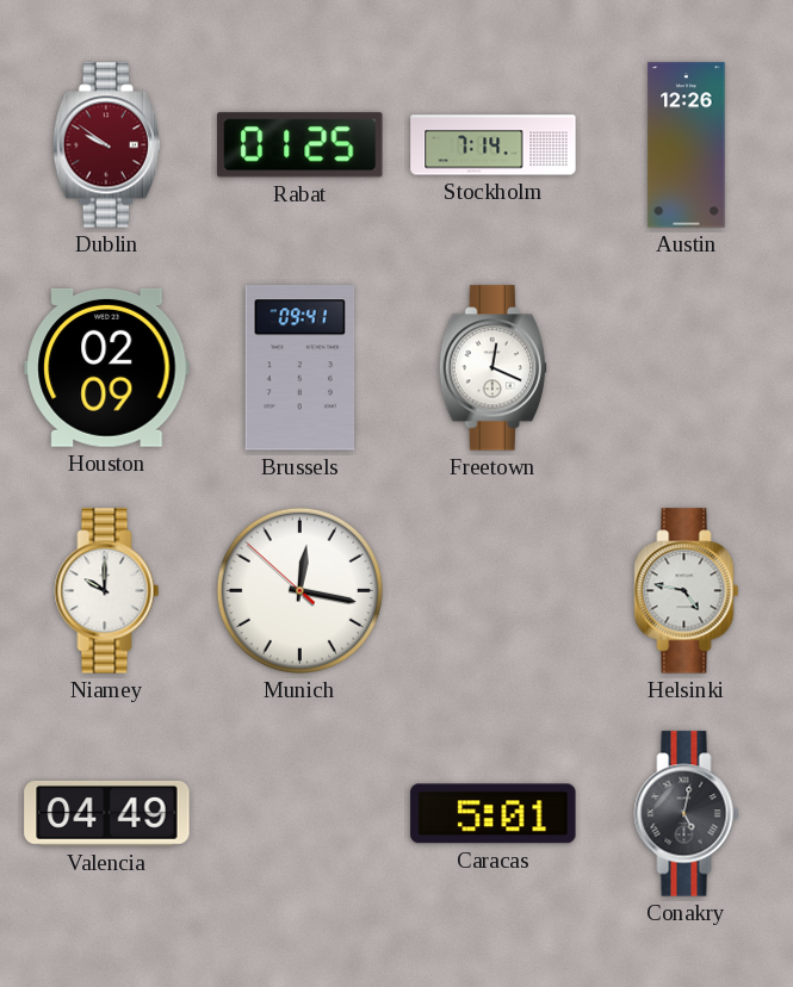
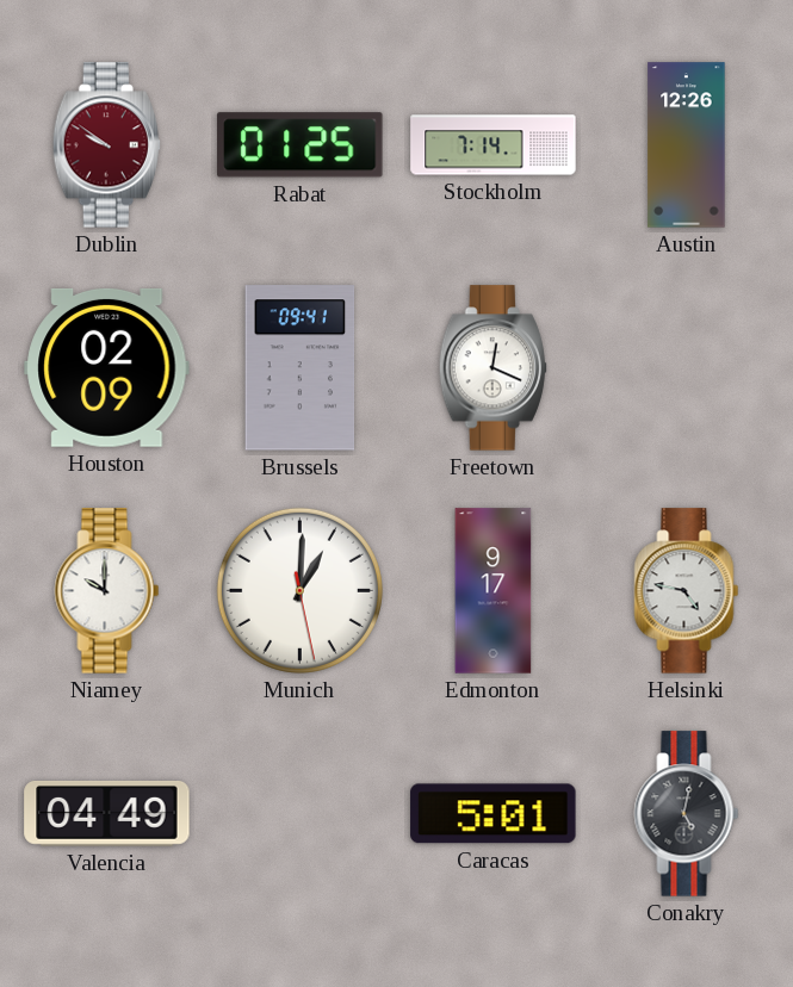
Munich: 12:16 -> 1:00 (299, 590)
Edmonton: none -> 9:17 (494, 591)
